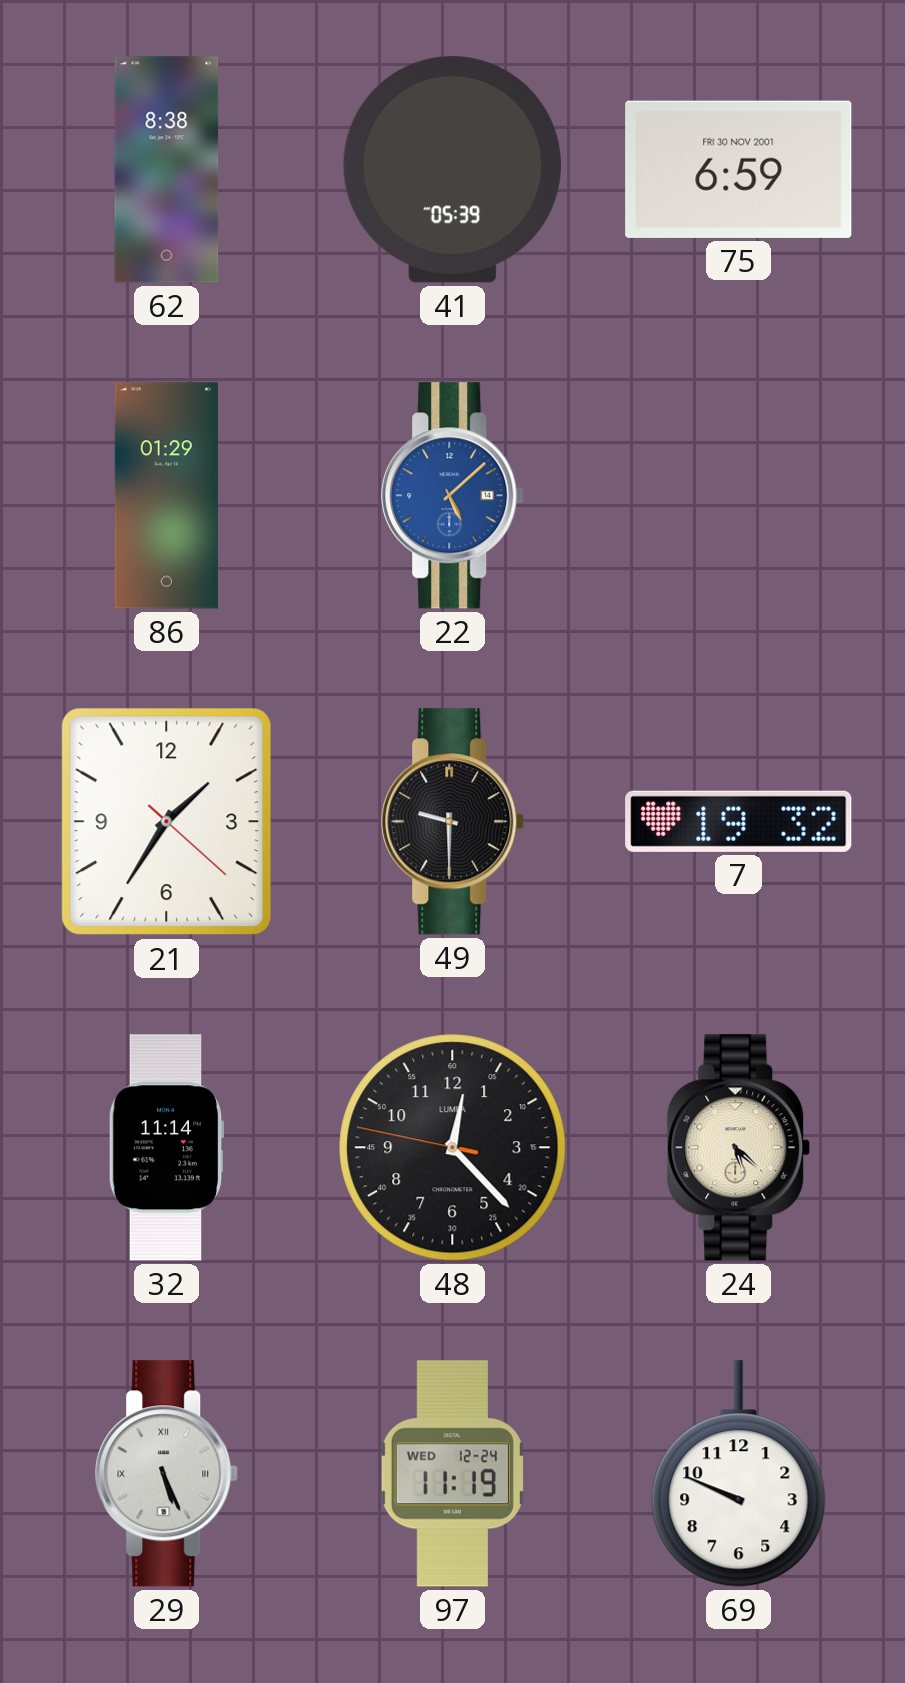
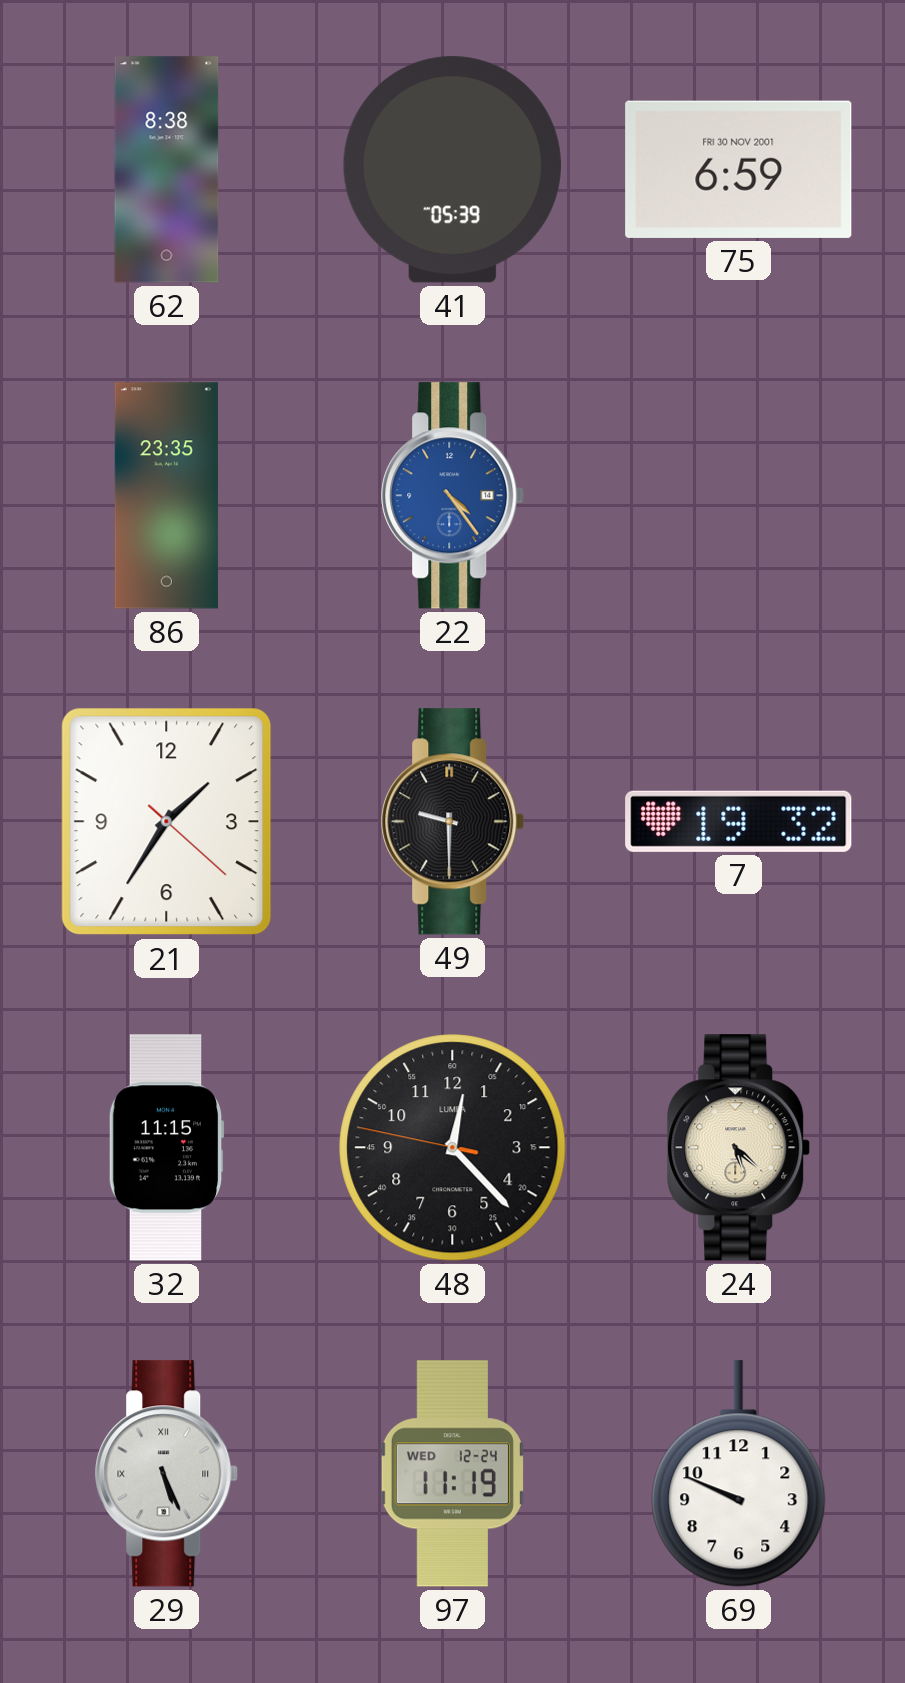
86: 01:29 -> 23:35 (166, 496)
22: 5:08 -> 4:24 (453, 496)
32: 11:14 -> 11:15 (166, 1148)
